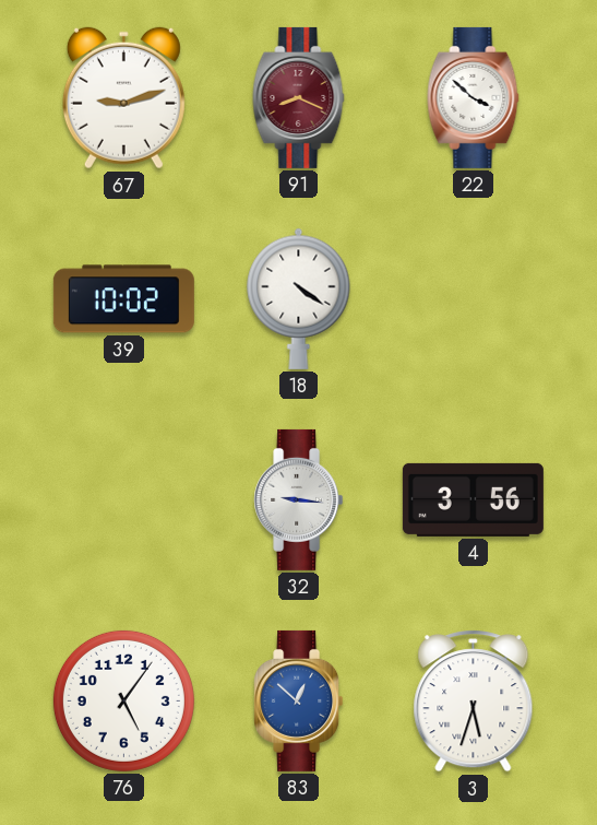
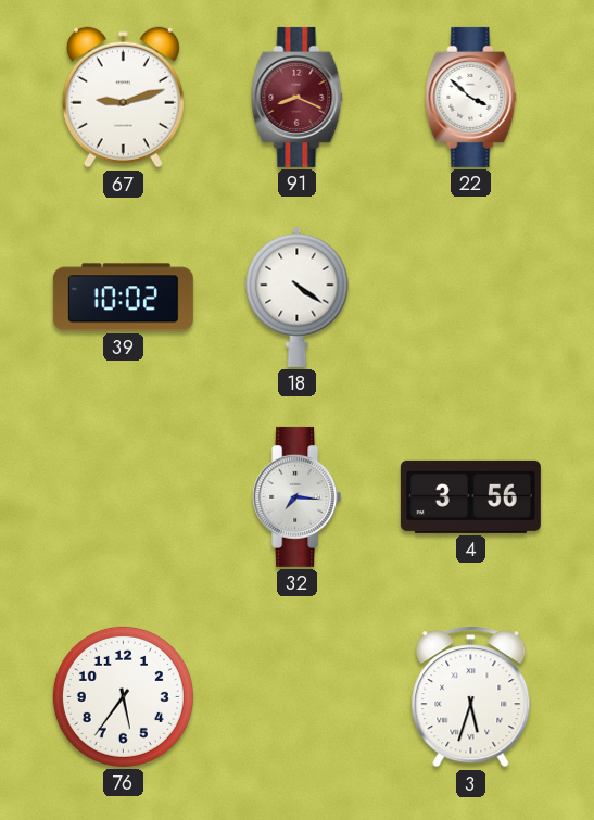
32: 9:16 -> 7:16 (298, 496)
76: 5:06 -> 5:36 (123, 696)
83: 12:52 -> none (299, 700)
